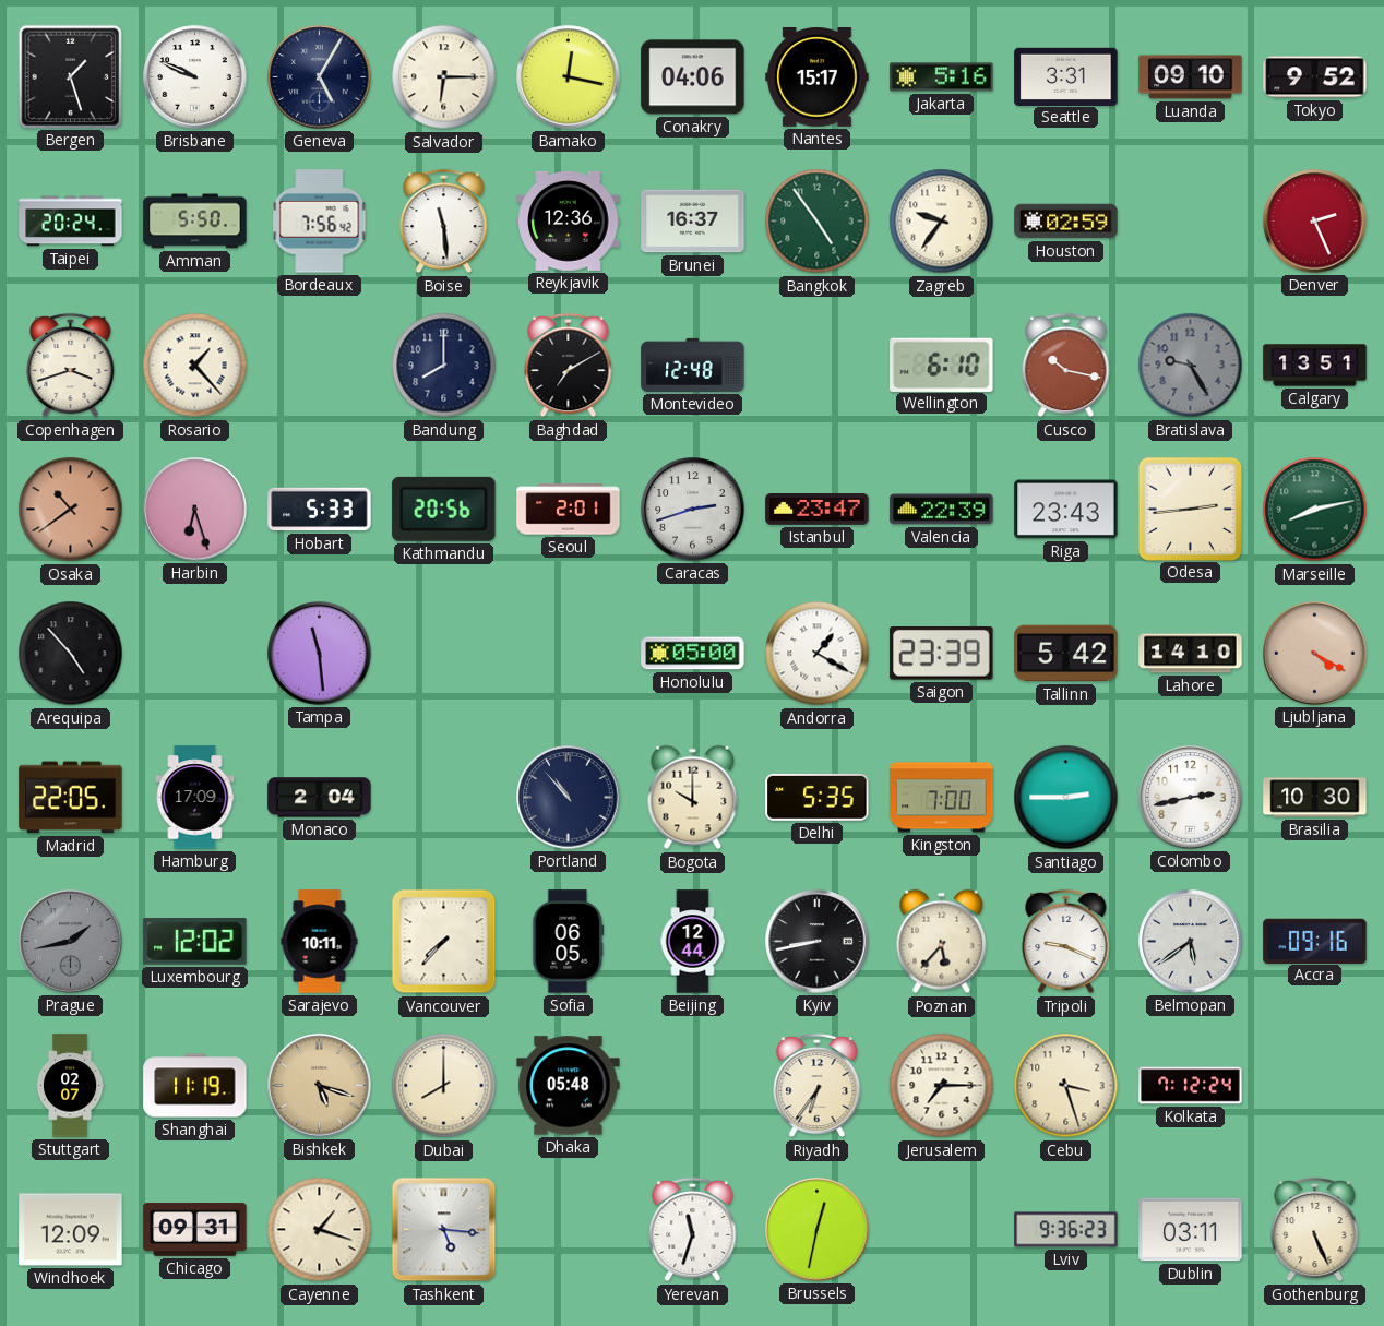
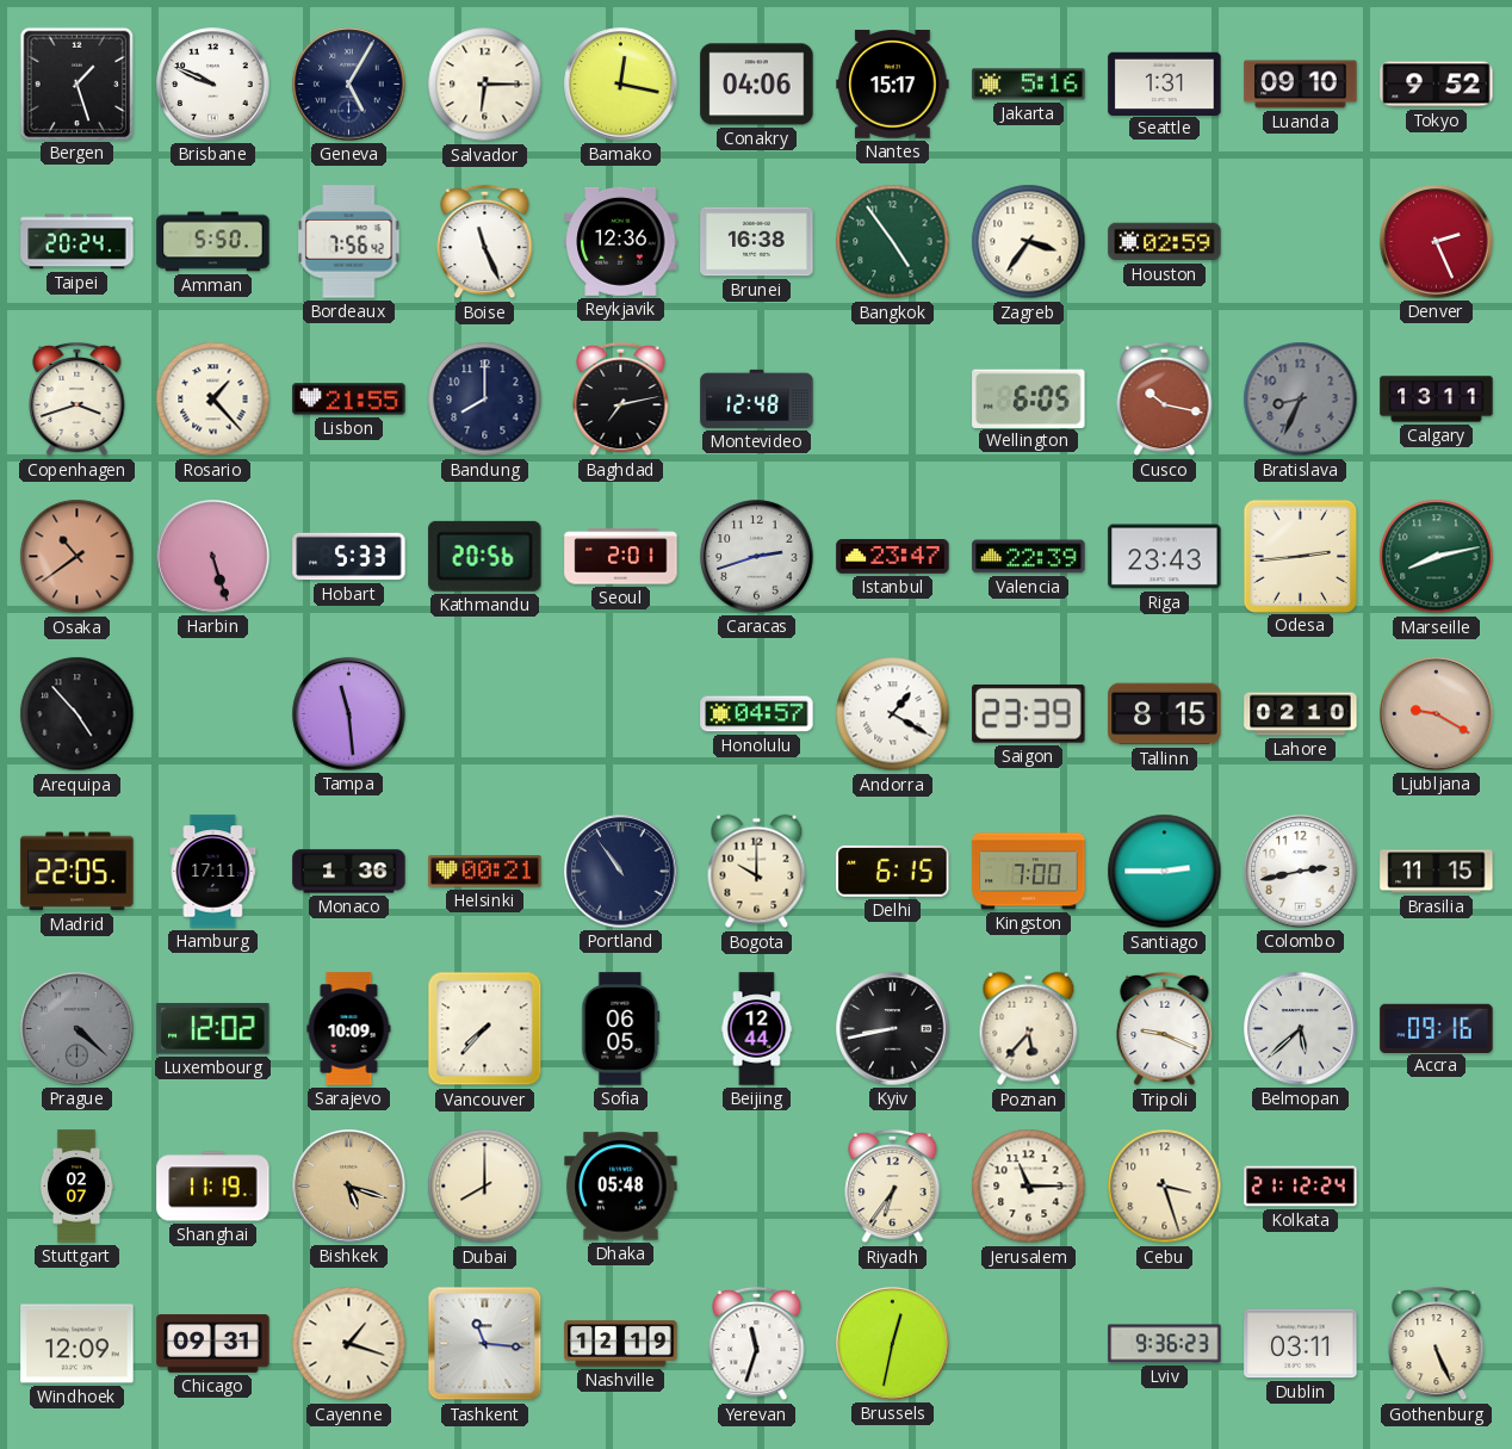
Seattle: 3:31 -> 1:31 (1165, 83)
Boise: 11:29 -> 11:26 (485, 242)
Brunei: 16:37 -> 16:38 (757, 242)
Zagreb: 9:36 -> 3:36 (1029, 242)
Lisbon: none -> 21:55 (349, 400)
Baghdad: 7:10 -> 7:13 (621, 400)
Wellington: 6:10 -> 6:05 (1029, 398)
Bratislava: 9:25 -> 8:34 (1301, 400)
Calgary: 13:51 -> 13:11 (1437, 400)
Harbin: 6:27 -> 5:27 (213, 557)
Honolulu: 05:00 -> 04:57 (757, 714)
Tallinn: 5:42 -> 8:15 (1165, 714)
Lahore: 14:10 -> 02:10 (1301, 714)
Ljubljana: 4:20 -> 9:20 (1437, 714)
Hamburg: 17:09 -> 17:11 (213, 872)
Monaco: 2:04 -> 1:36 (349, 872)
Helsinki: none -> 00:21 (485, 872)
Portland: 10:53 -> 10:54 (621, 872)
Delhi: 5:35 -> 6:15 (893, 871)
Brasilia: 10:30 -> 11:15 (1437, 872)
Prague: 1:43 -> 4:22 (78, 1029)
Sarajevo: 10:11 -> 10:09 (349, 1029)
Belmopan: 5:39 -> 5:38 (1301, 1029)
Jerusalem: 7:15 -> 11:15 (1029, 1187)
Kolkata: 7:12 -> 21:12 (1301, 1187)
Tashkent: 5:16 -> 11:16 (485, 1344)
Nashville: none -> 12:19 (621, 1344)
